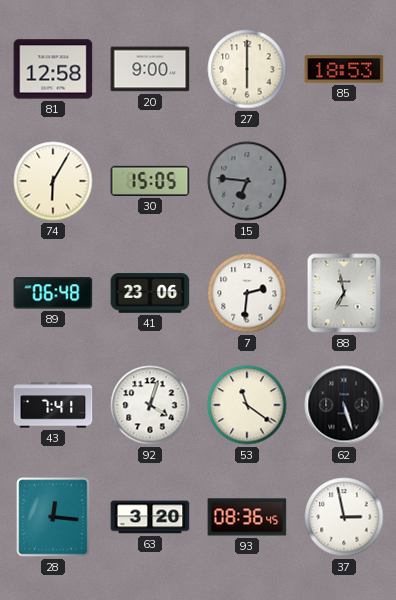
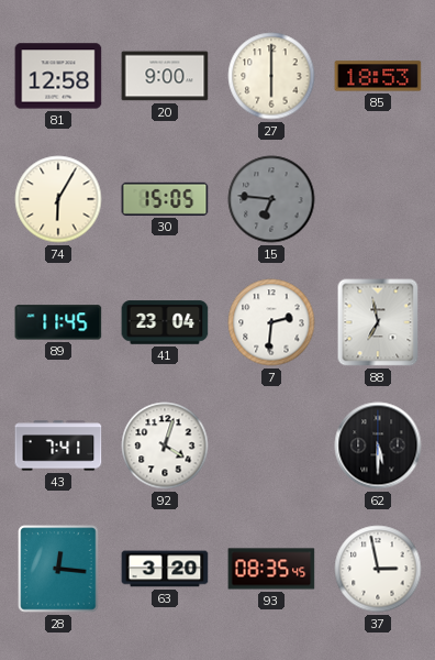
89: 06:48 -> 11:45 (58, 322)
41: 23:06 -> 23:04 (165, 322)
53: 11:21 -> none (247, 405)
62: 5:27 -> 5:30 (378, 446)
93: 08:36 -> 08:35 (271, 569)
